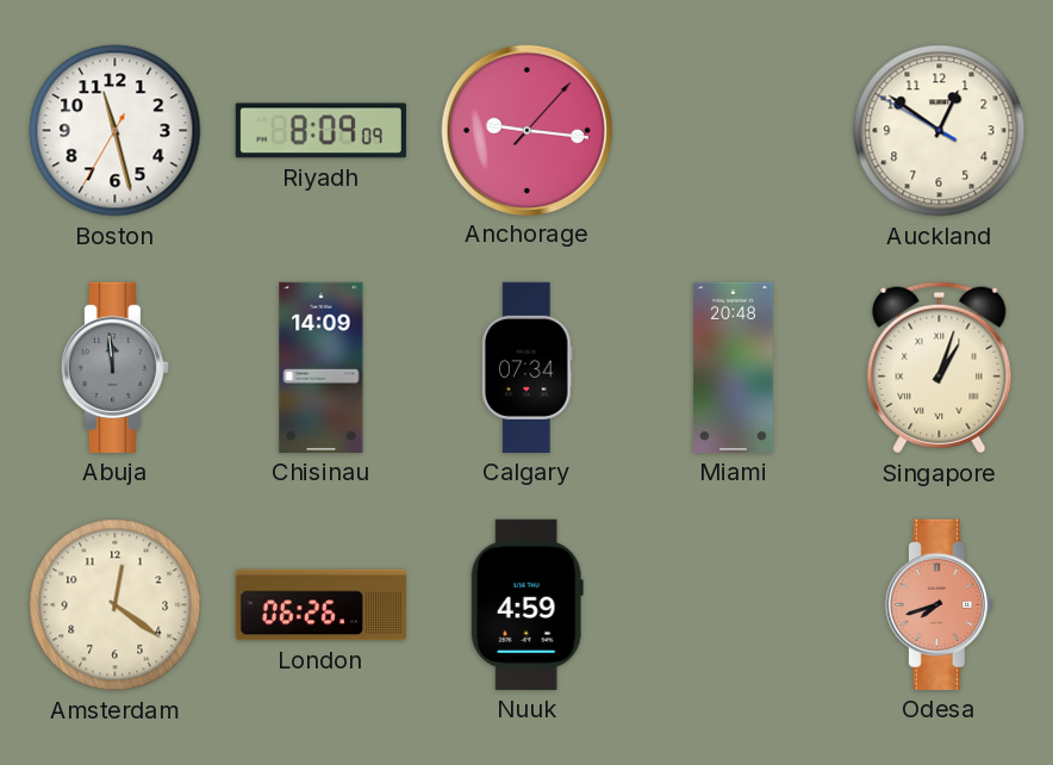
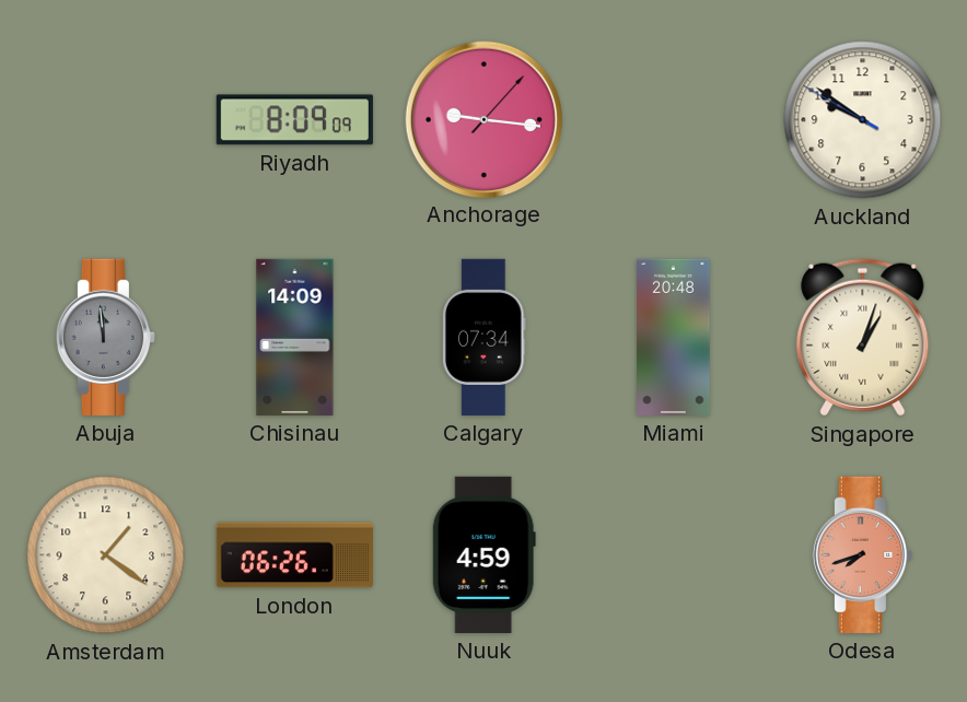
Boston: 11:27 -> none (116, 131)
Auckland: 12:50 -> 9:50 (863, 120)
Amsterdam: 12:21 -> 1:21 (106, 555)
